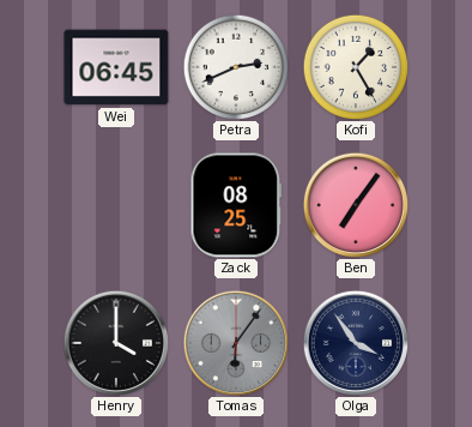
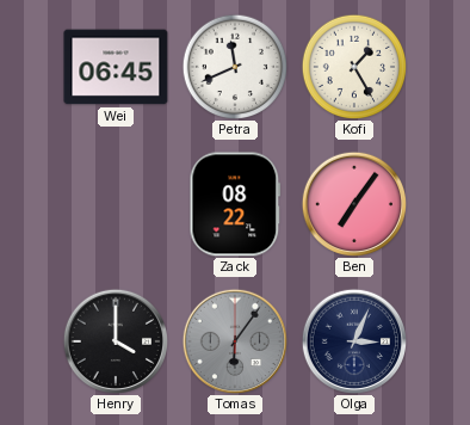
Petra: 2:41 -> 11:41 (235, 67)
Zack: 08:25 -> 08:22 (235, 204)
Olga: 3:54 -> 3:04 (353, 340)
